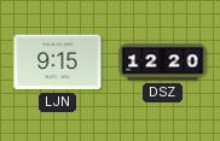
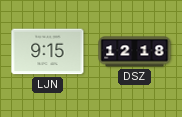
DSZ: 12:20 -> 12:18 (135, 52)
